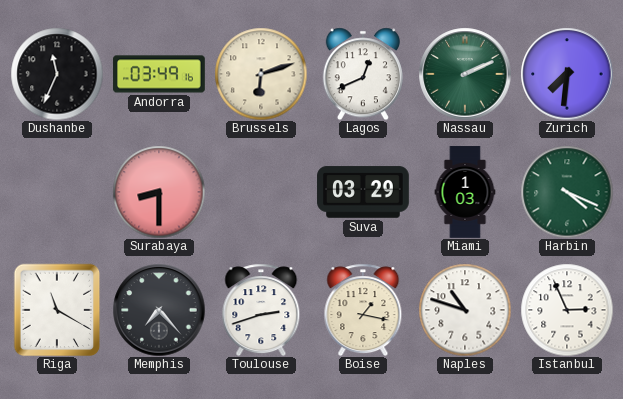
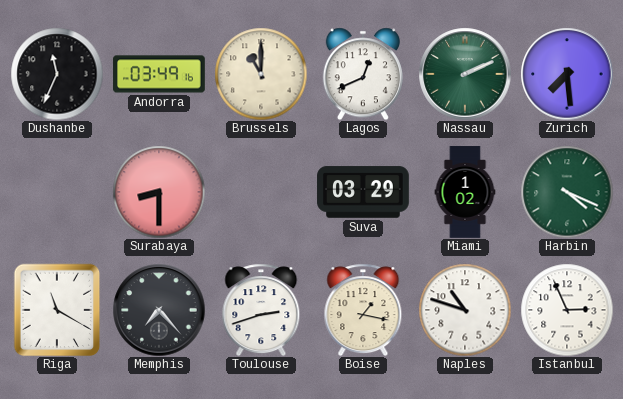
Brussels: 6:12 -> 11:00 (261, 74)
Zurich: 7:31 -> 7:29 (567, 74)
Miami: 1:03 -> 1:02 (465, 192)
